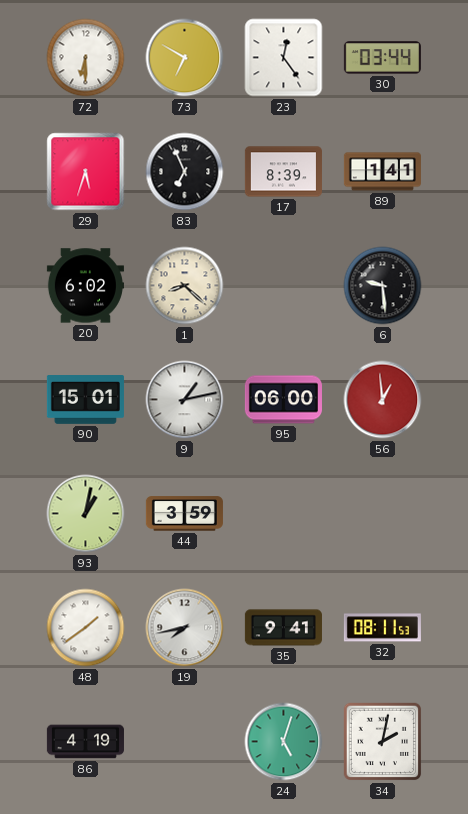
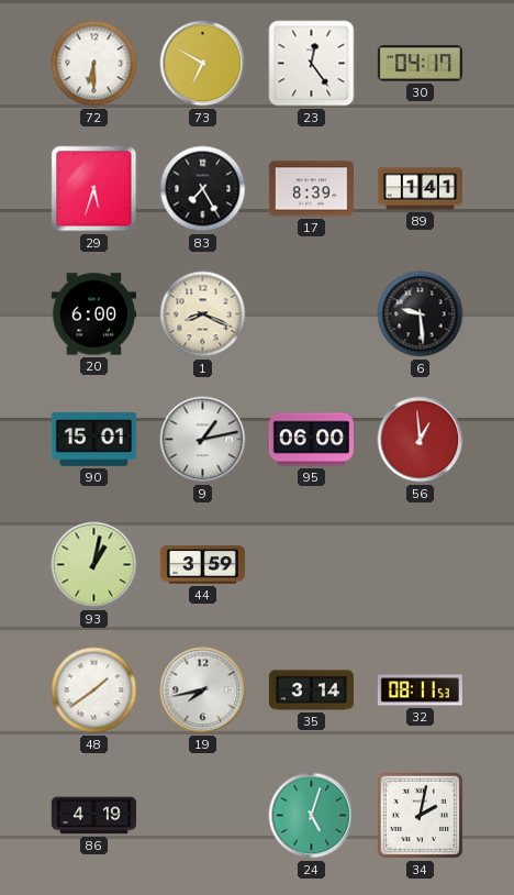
30: 03:44 -> 04:17 (420, 64)
83: 6:56 -> 7:25 (203, 189)
20: 6:02 -> 6:00 (93, 314)
1: 8:22 -> 8:19 (203, 314)
35: 9:41 -> 3:14 (311, 690)
